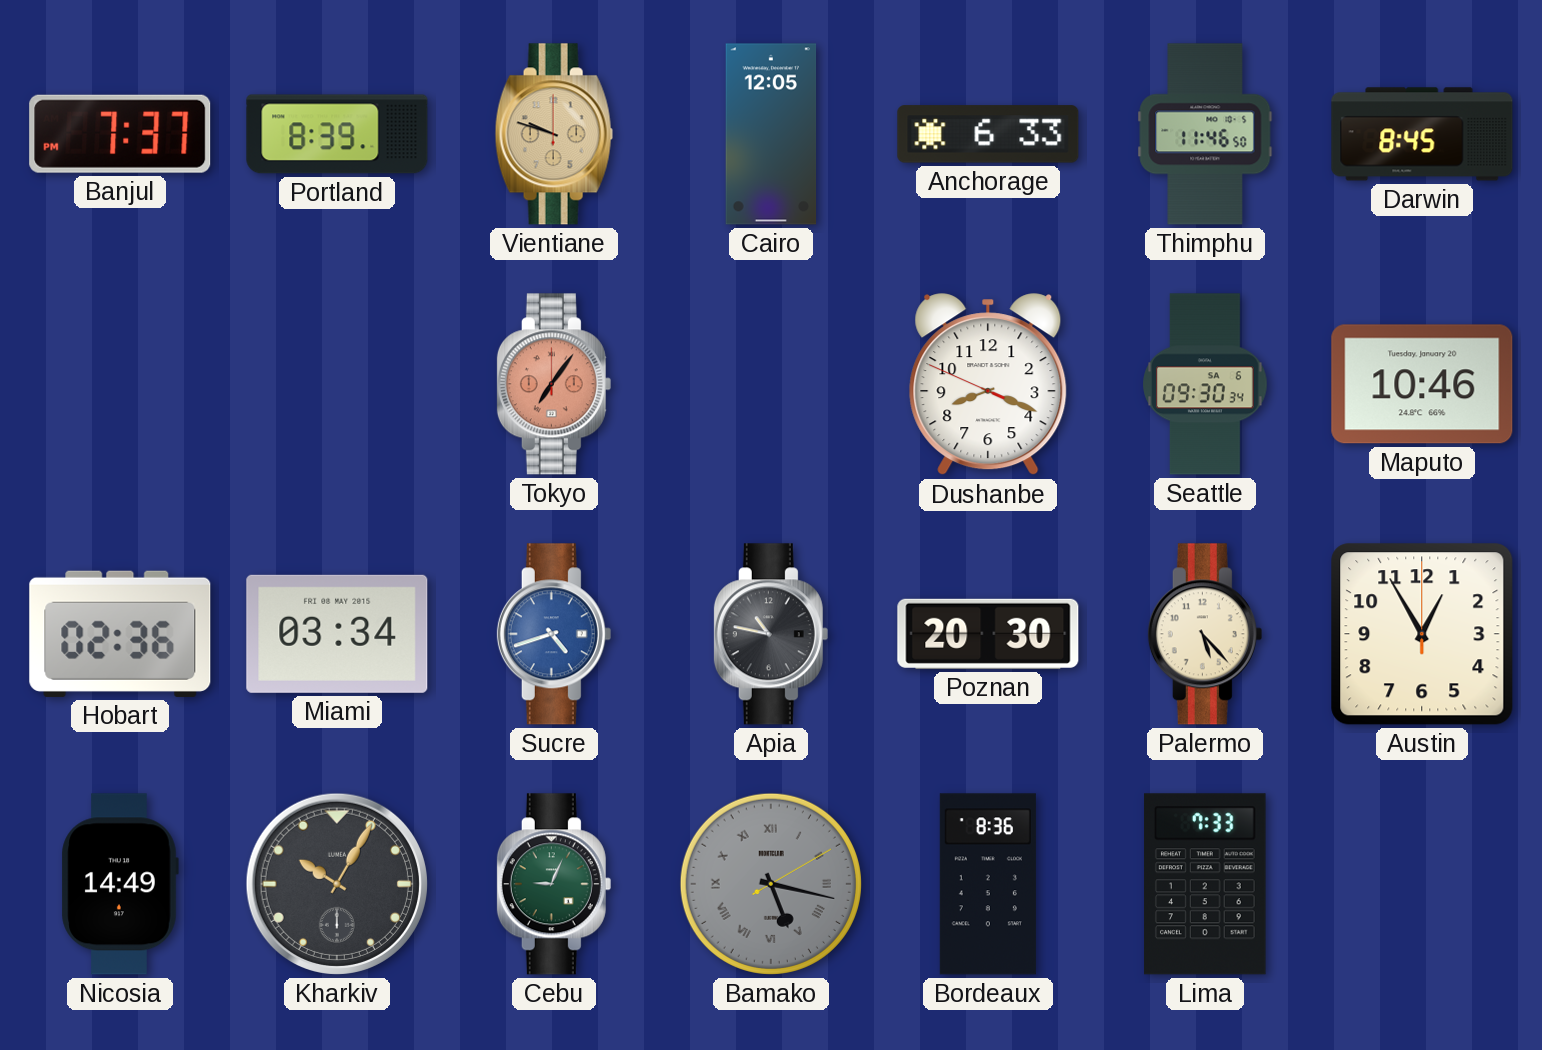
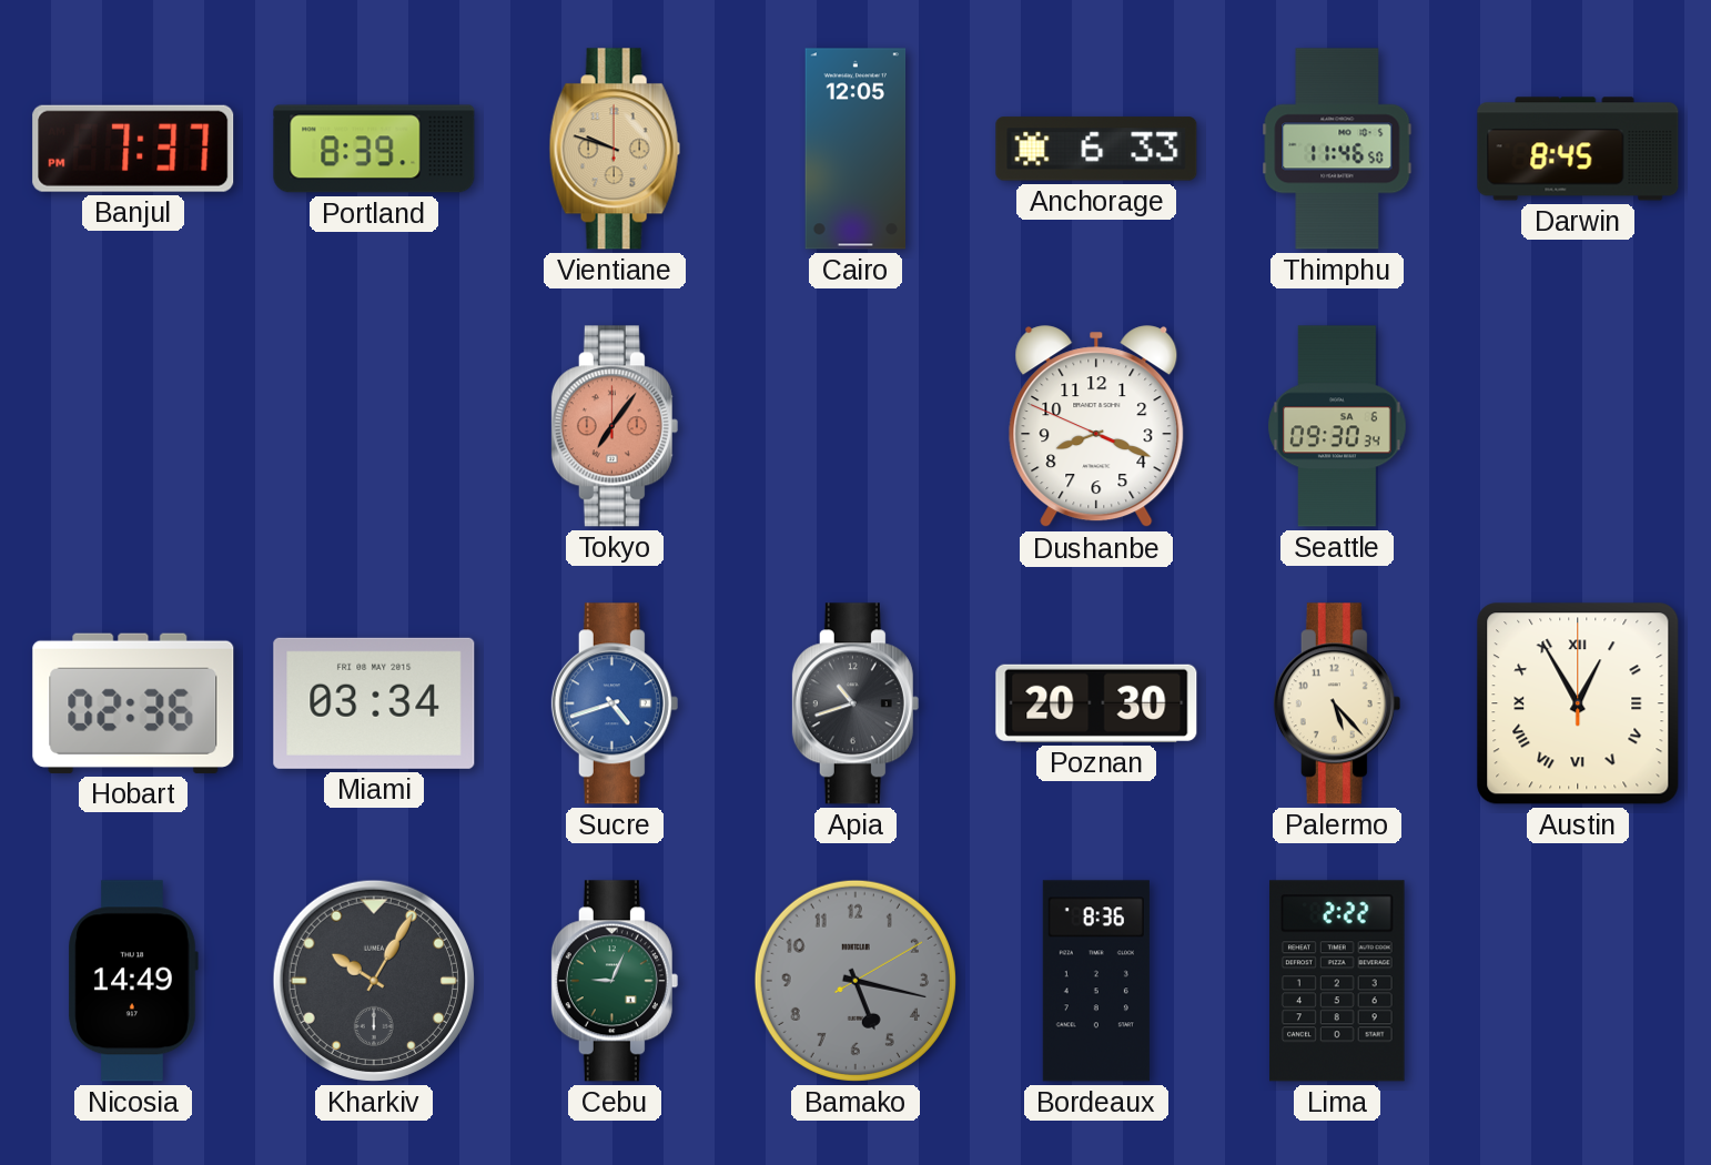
Maputo: 10:46 -> none (1422, 384)
Apia: 10:47 -> 10:42 (855, 703)
Austin numerals: Arabic -> Roman (1578, 703)
Bamako numerals: Roman -> Arabic (855, 981)
Lima: 7:33 -> 2:22 (1337, 981)
